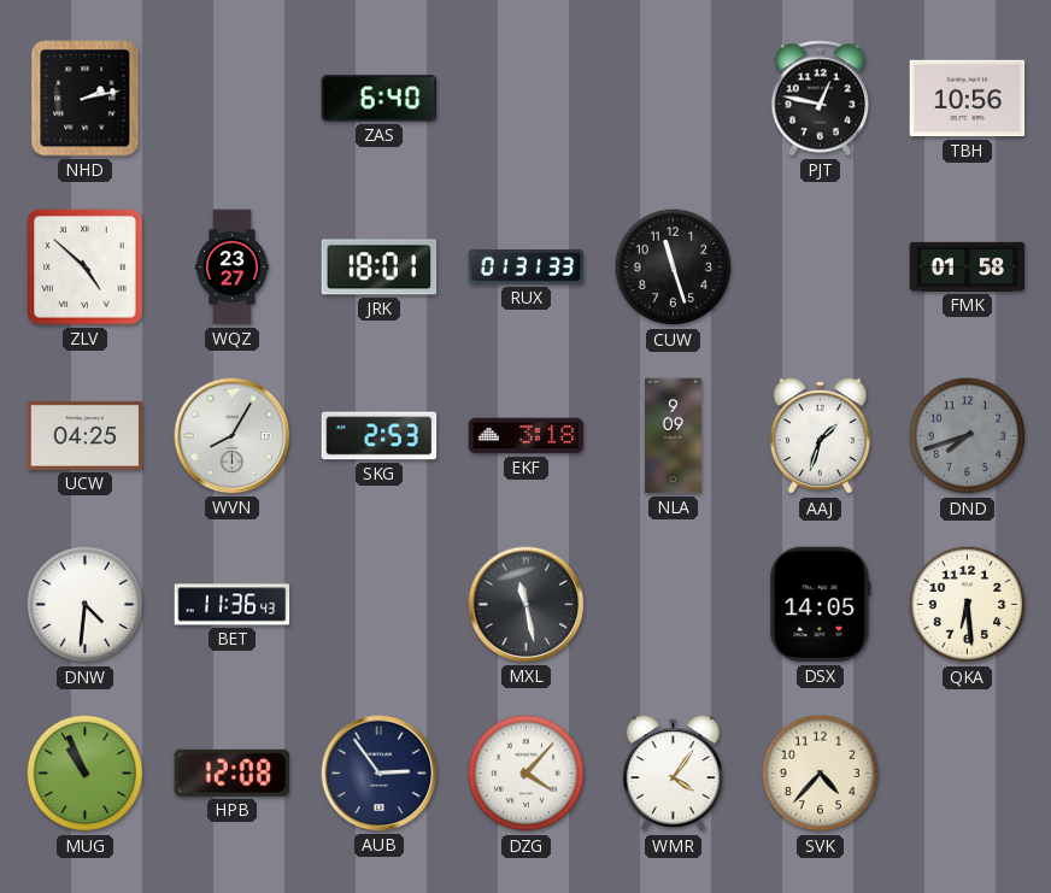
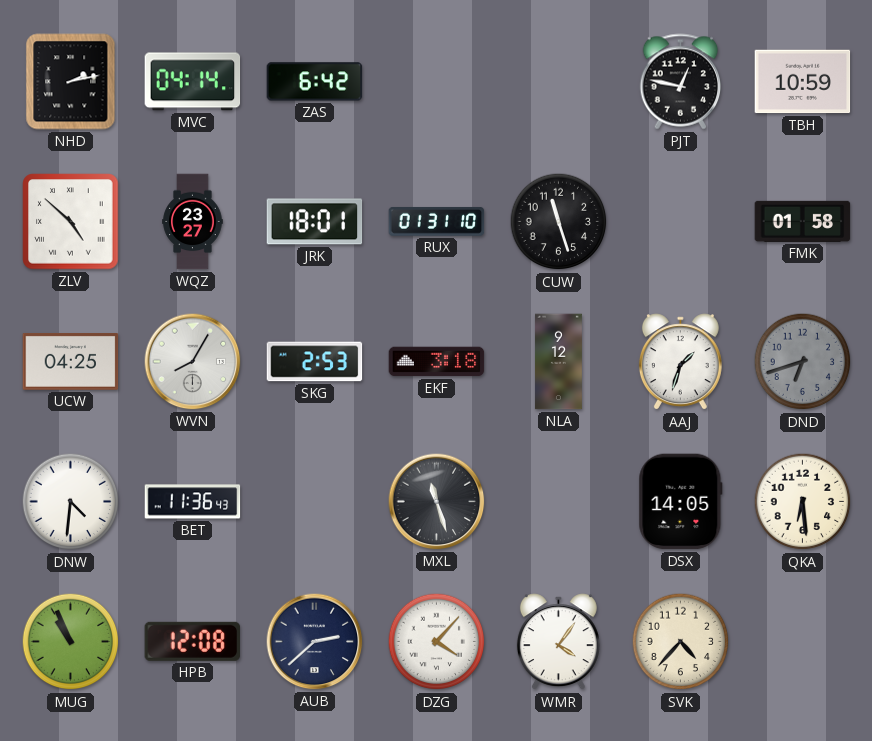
MVC: none -> 04:14 (193, 82)
ZAS: 6:40 -> 6:42 (315, 82)
TBH: 10:56 -> 10:59 (803, 82)
RUX: 01:31:33 -> 01:31:10 (437, 222)
NLA: 9:09 -> 9:12 (558, 362)
DND: 7:42 -> 6:42 (803, 362)
MXL: 11:28 -> 11:27 (437, 502)
AUB: 2:54 -> 2:38 (315, 642)
